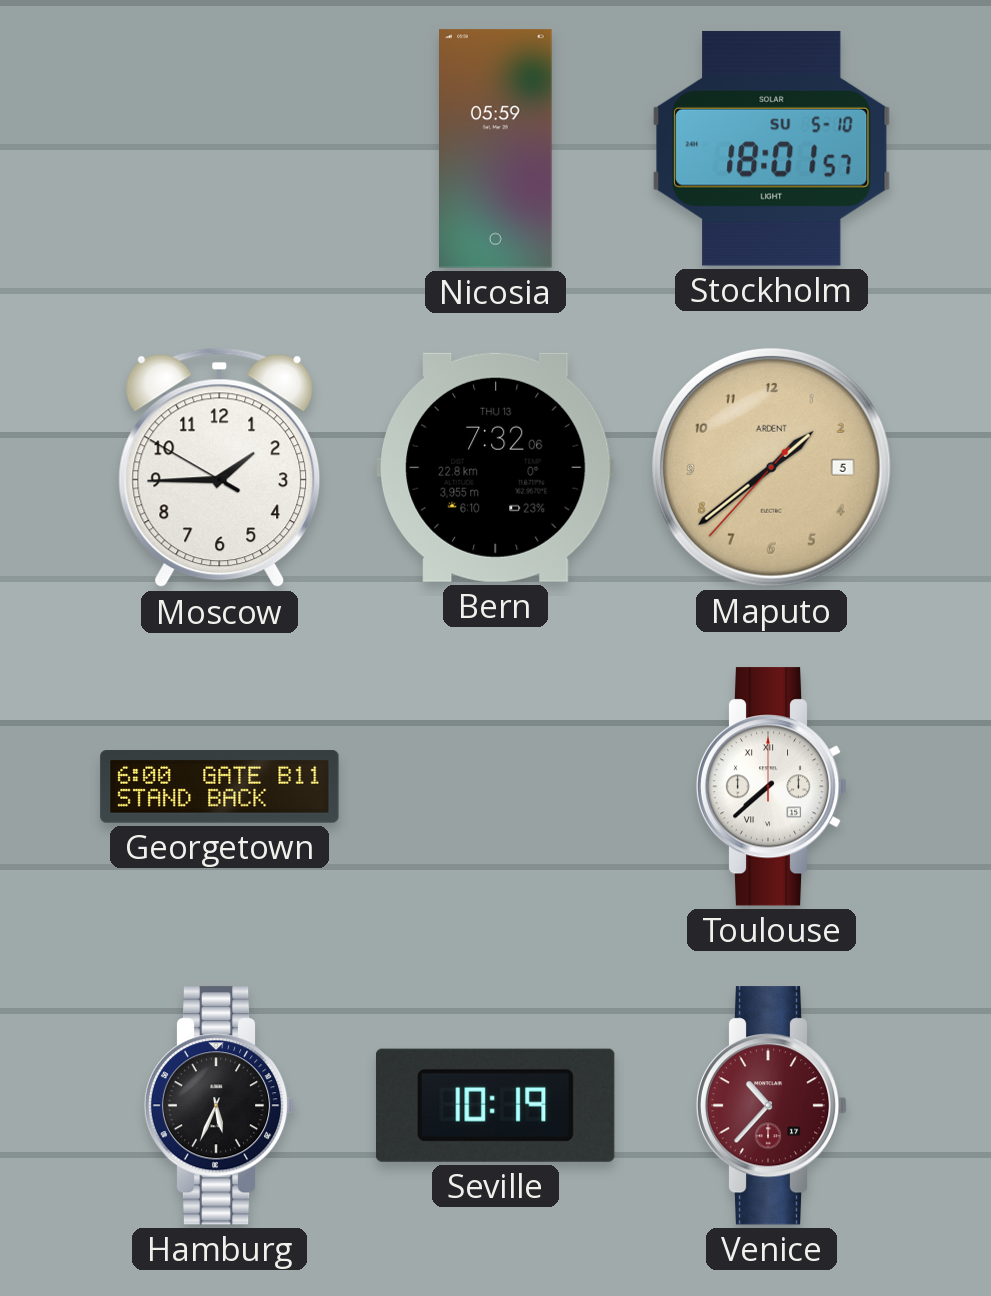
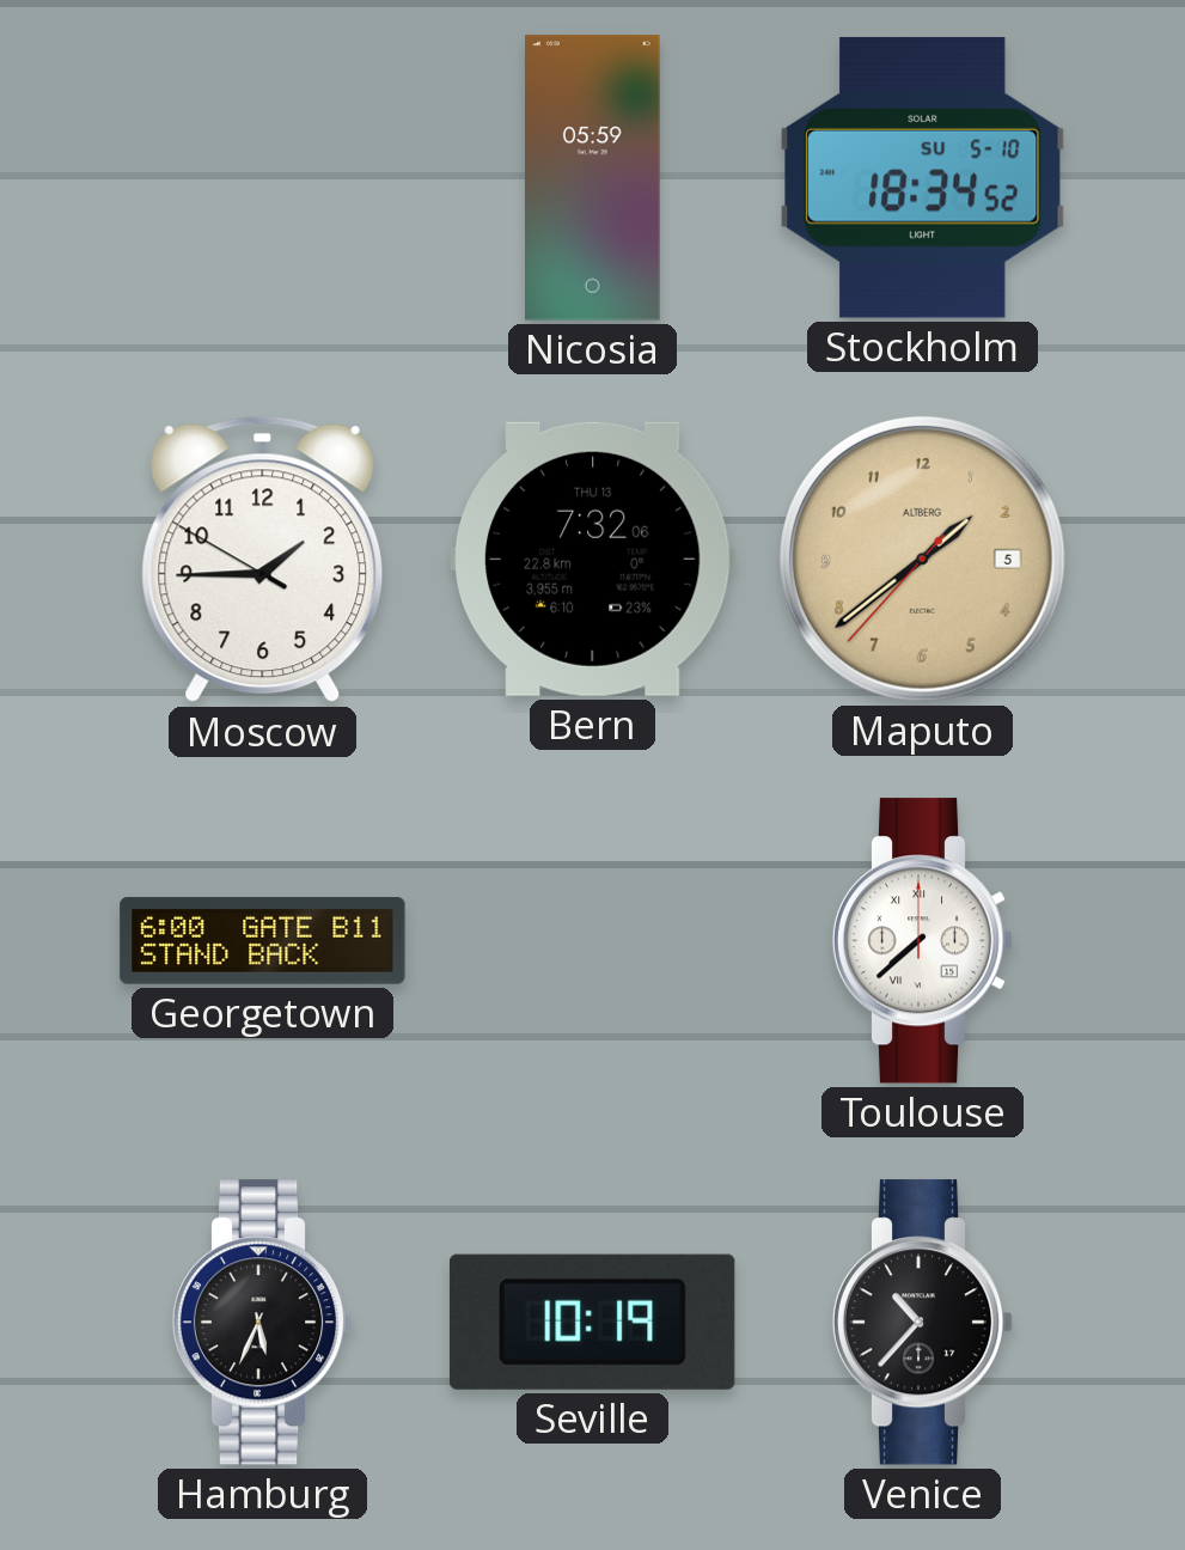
Stockholm: 18:01 -> 18:34 (923, 177)
Maputo brand: ARDENT -> ALTBERG (922, 559)
Venice dial: burgundy -> black (923, 1323)
